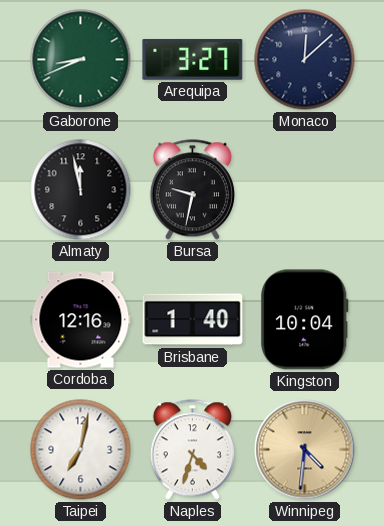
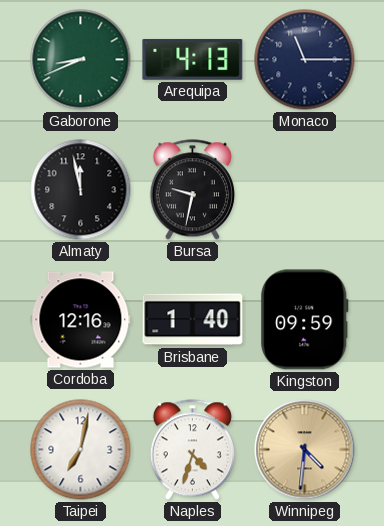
Arequipa: 3:27 -> 4:13 (193, 59)
Monaco: 12:08 -> 11:15 (305, 60)
Kingston: 10:04 -> 09:59 (305, 320)
